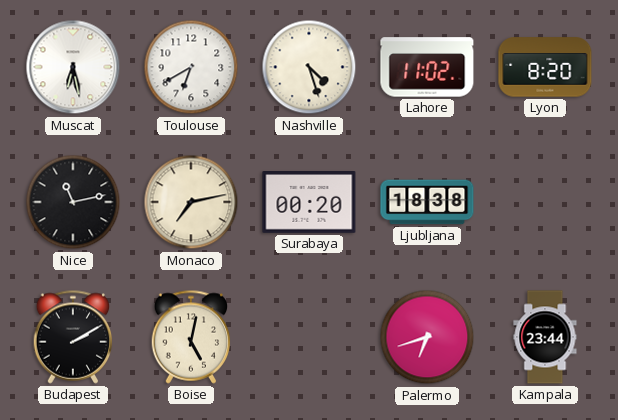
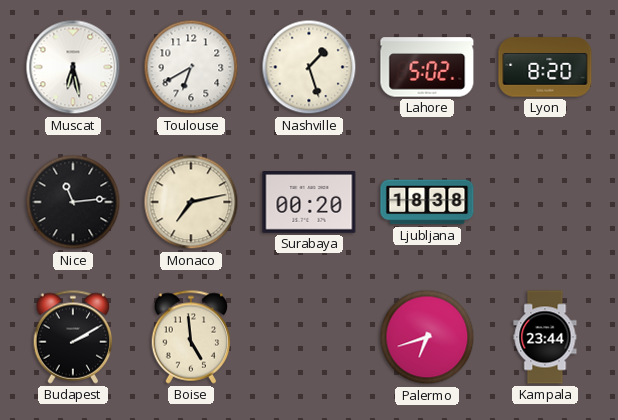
Nashville: 4:27 -> 1:27 (309, 67)
Lahore: 11:02 -> 5:02 (427, 67)
Nice: 11:13 -> 11:14 (73, 202)
Boise: 5:02 -> 4:59 (191, 337)
